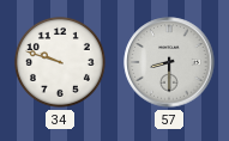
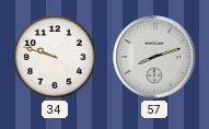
57: 8:30 -> 8:12 (154, 57)
